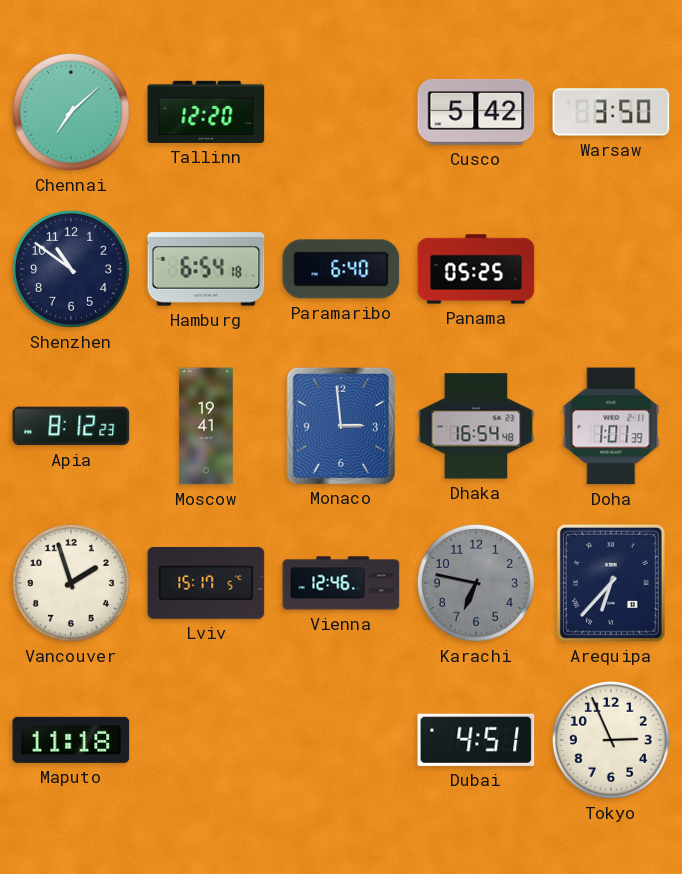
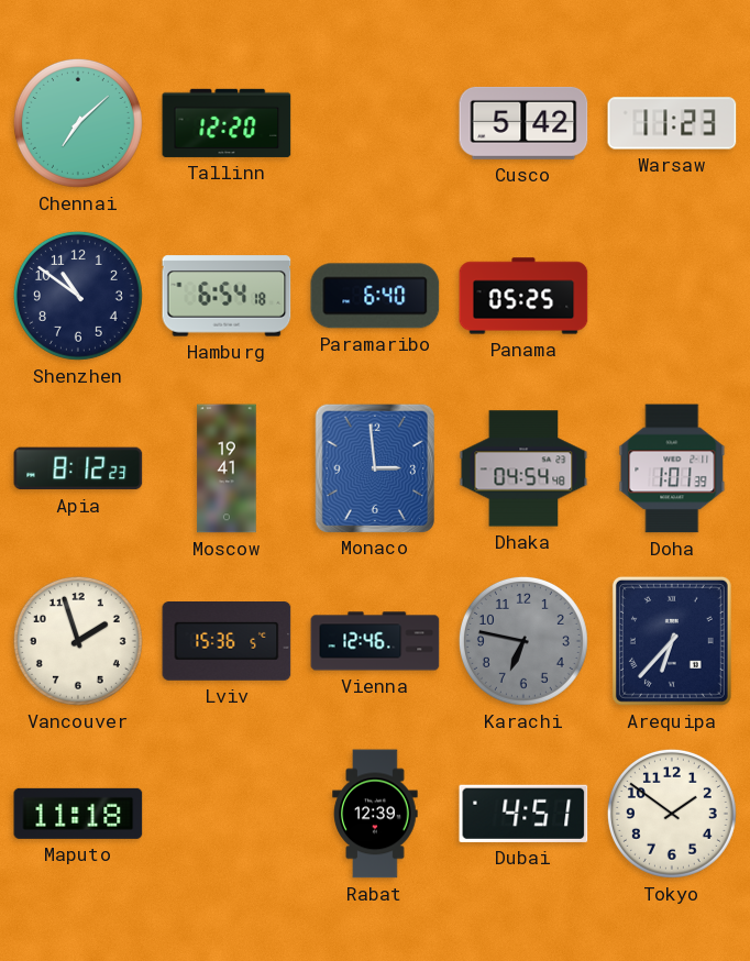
Warsaw: 3:50 -> 11:23 (672, 123)
Dhaka: 16:54 -> 04:54 (523, 468)
Lviv: 15:17 -> 15:36 (227, 642)
Rabat: none -> 12:39 (375, 814)
Tokyo: 2:56 -> 1:51 (672, 814)
